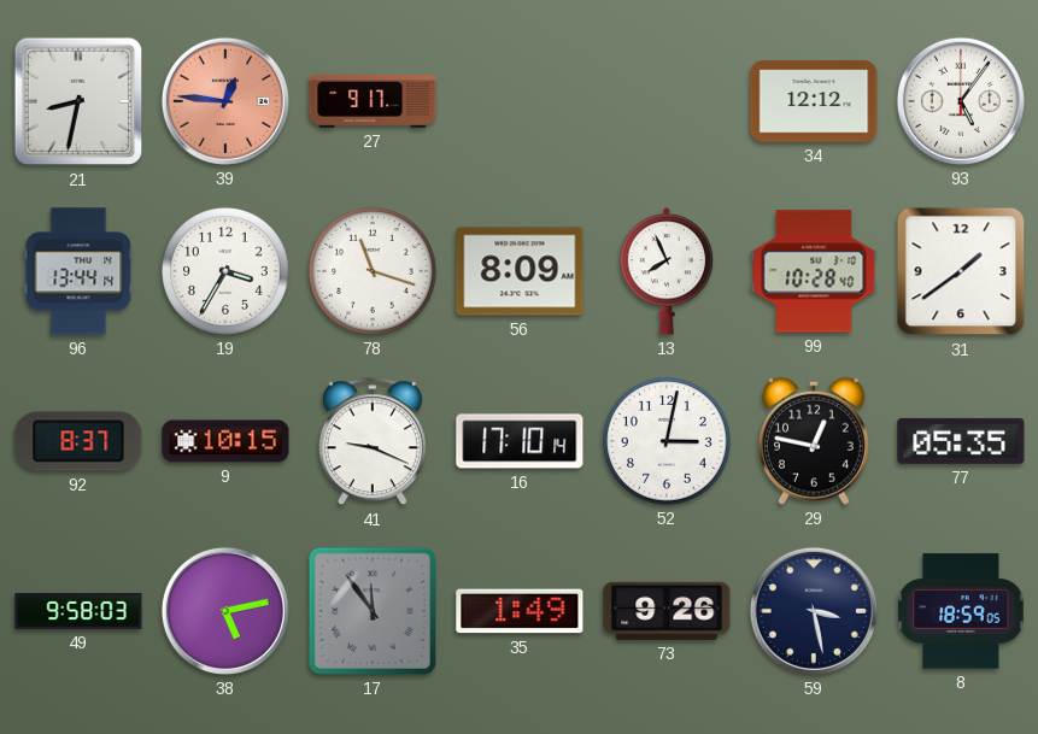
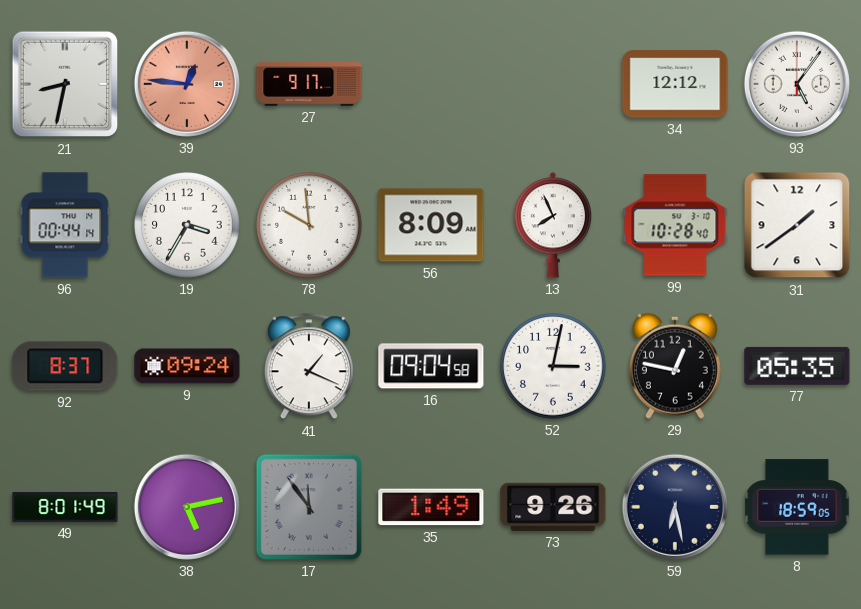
96: 13:44 -> 00:44 (65, 225)
78: 11:18 -> 9:59 (309, 225)
9: 10:15 -> 09:24 (187, 366)
41: 9:19 -> 1:19 (309, 367)
16: 17:10 -> 09:04 (431, 366)
49: 9:58 -> 8:01 (65, 507)
59: 3:28 -> 6:28 (675, 507)
